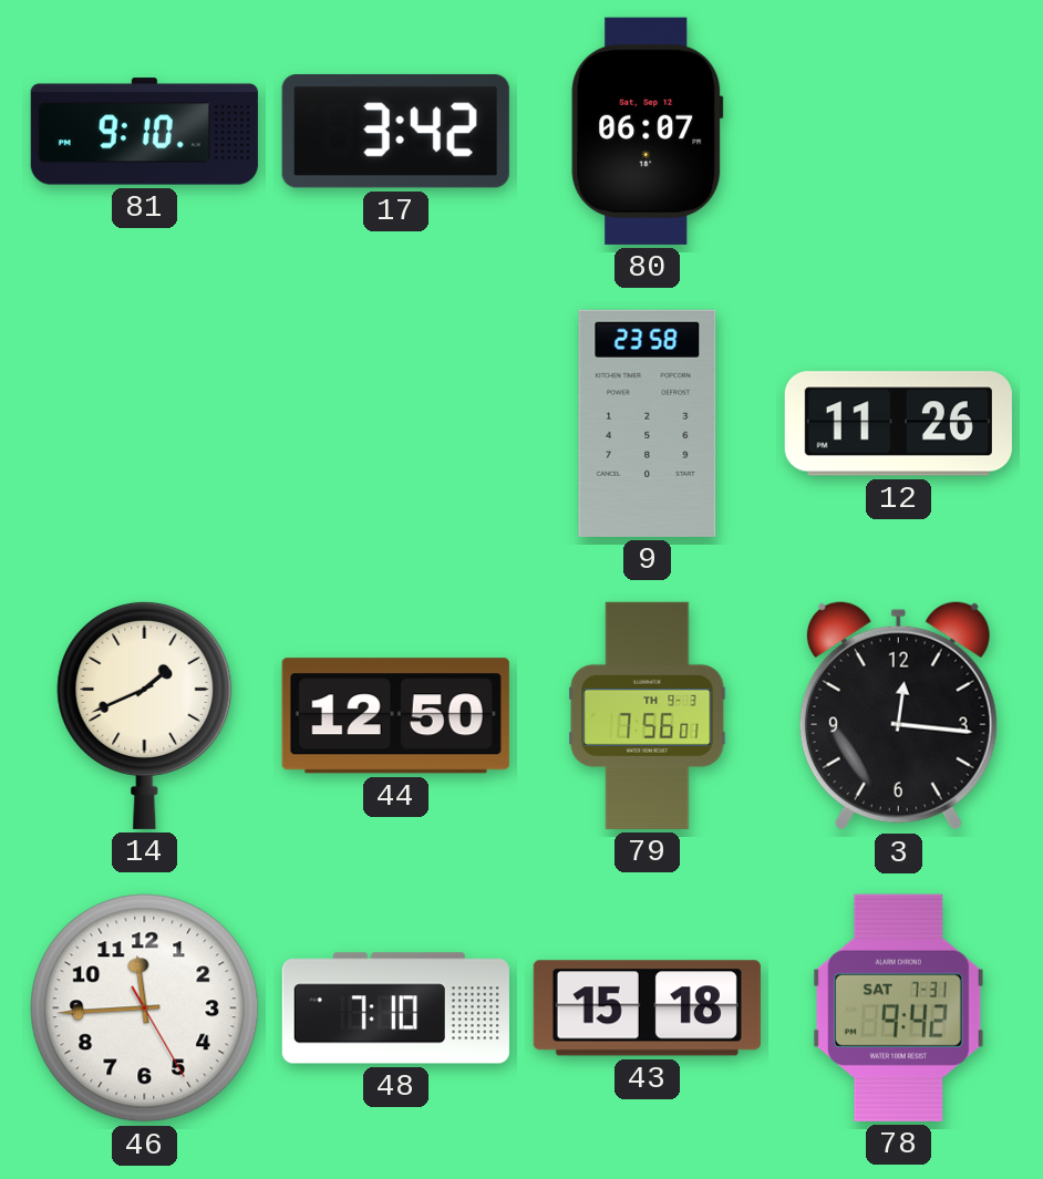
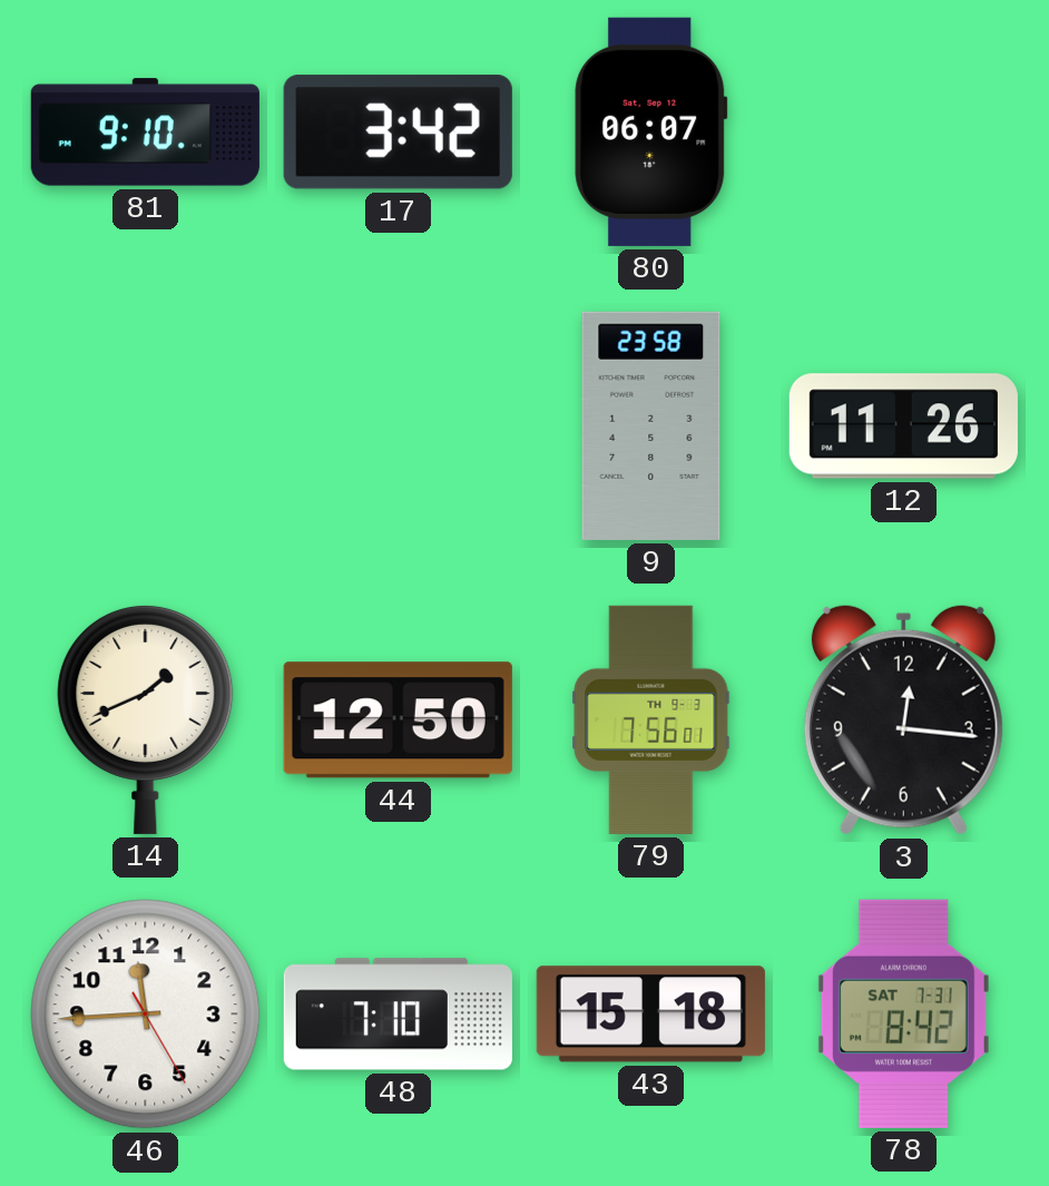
78: 9:42 -> 8:42 (903, 1013)
